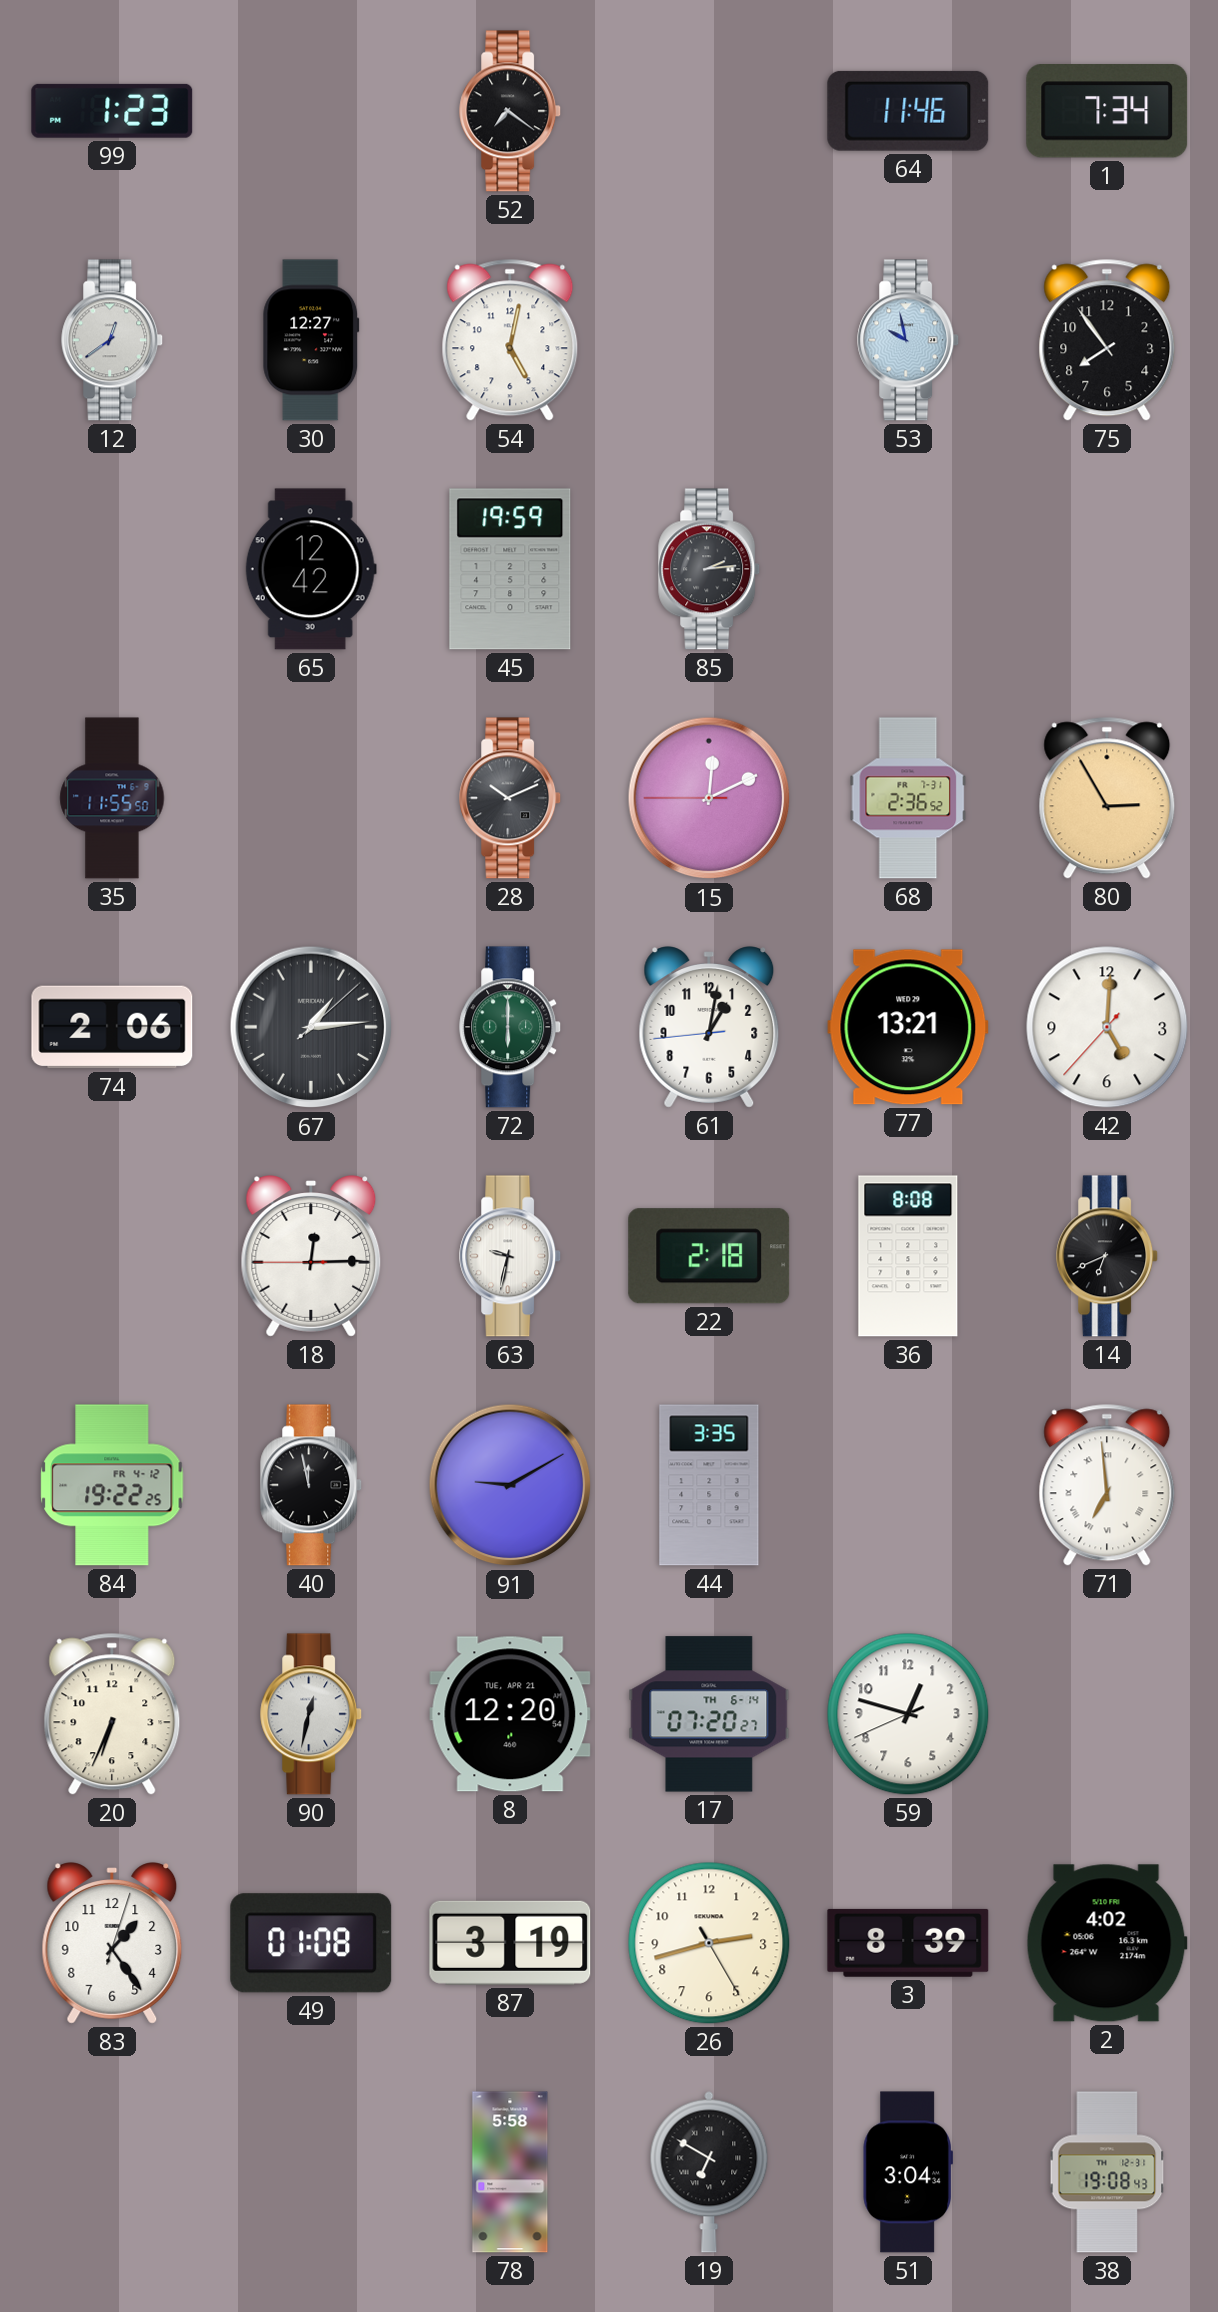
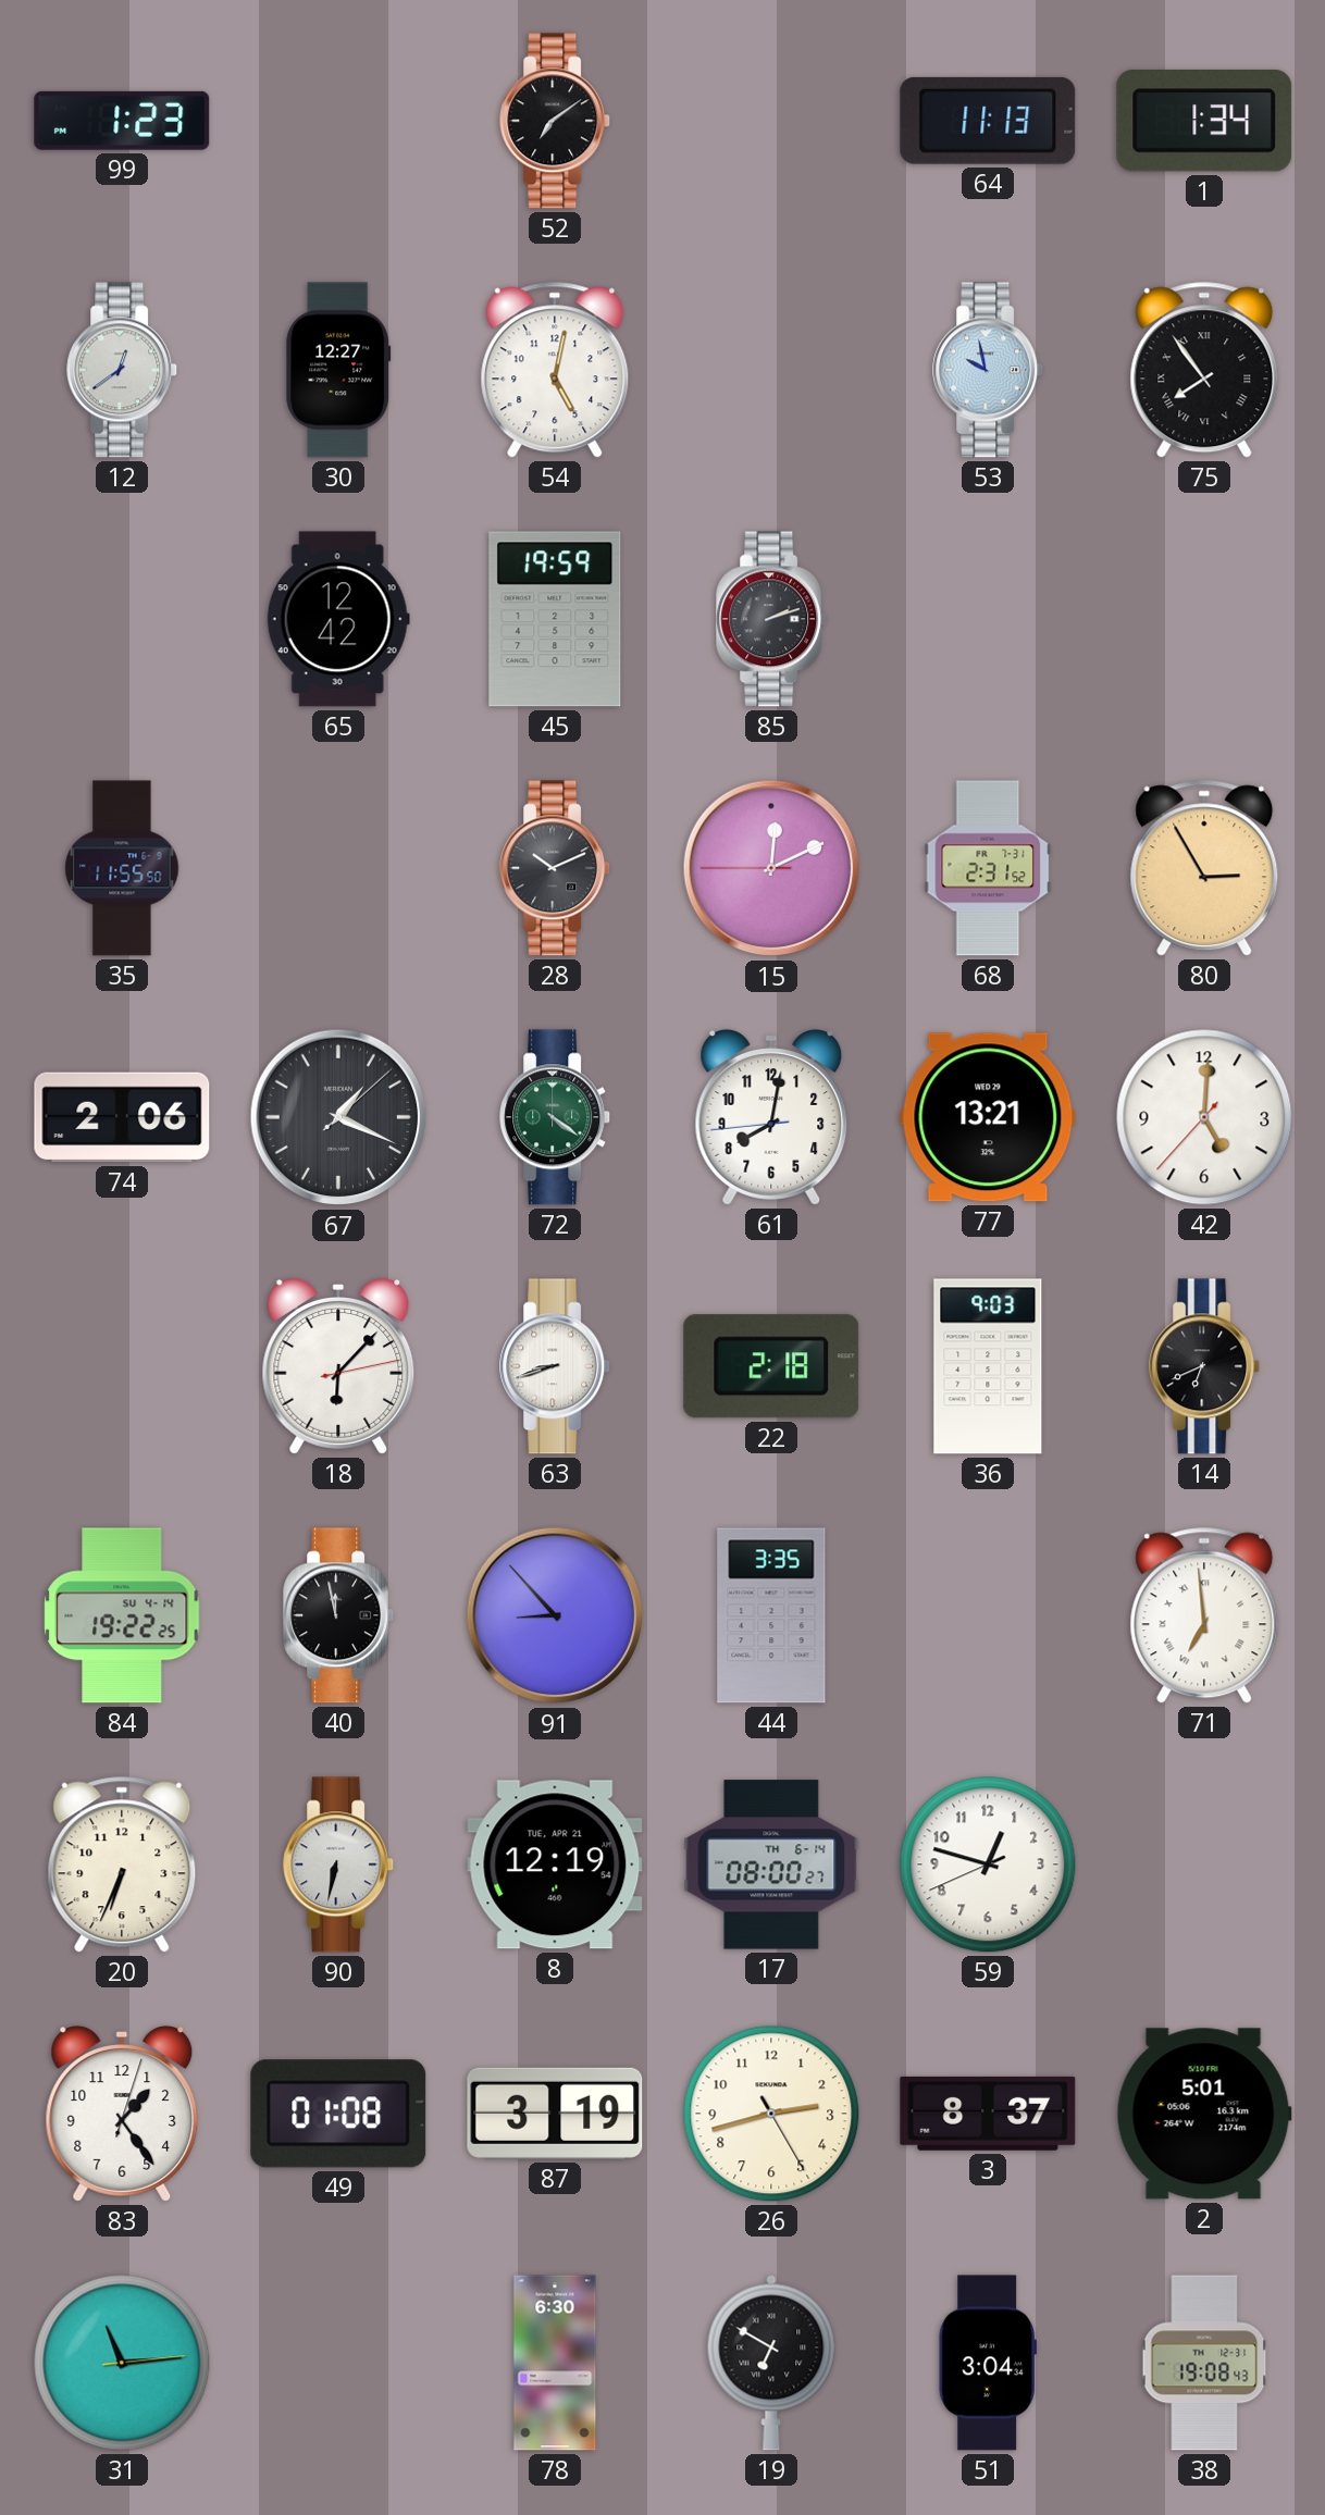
52: 7:21 -> 7:09 (556, 121)
64: 11:46 -> 11:13 (988, 121)
1: 7:34 -> 1:34 (1204, 122)
75 numerals: Arabic -> Roman (1204, 370)
85: 2:14 -> 2:12 (772, 619)
68: 2:36 -> 2:31 (988, 868)
67: 1:14 -> 1:19 (338, 1117)
72: 6:00 -> 4:21 (556, 1117)
61: 1:01 -> 8:01 (771, 1117)
18: 12:14 -> 6:07 (338, 1366)
63: 9:32 -> 8:42 (556, 1366)
36: 8:08 -> 9:03 (988, 1366)
84 date: FR 4-12 -> SU 4-14 (122, 1615)
91: 9:10 -> 8:53 (555, 1615)
90: 12:32 -> 6:32 (339, 1864)
8: 12:20 -> 12:19 (555, 1864)
17: 07:20 -> 08:00 (771, 1864)
3: 8:39 -> 8:37 (988, 2114)
2: 4:02 -> 5:01 (1204, 2114)
31: none -> 11:14 (122, 2363)
78: 5:58 -> 6:30 (555, 2363)
